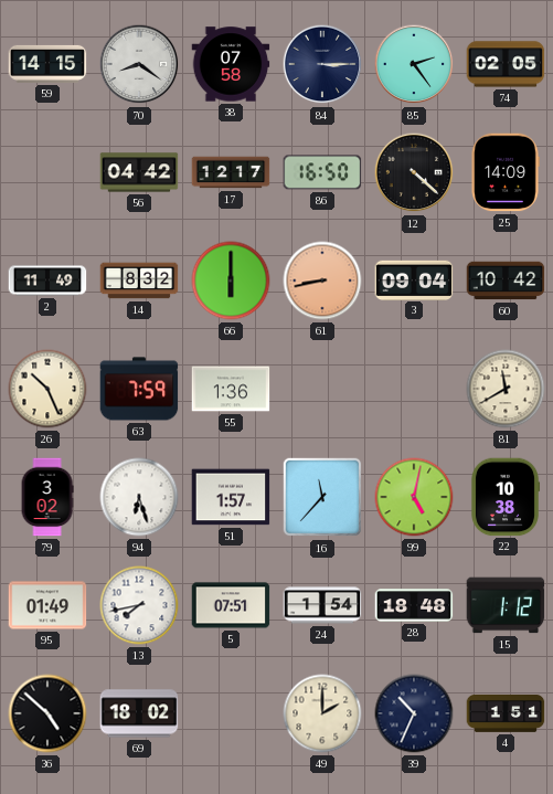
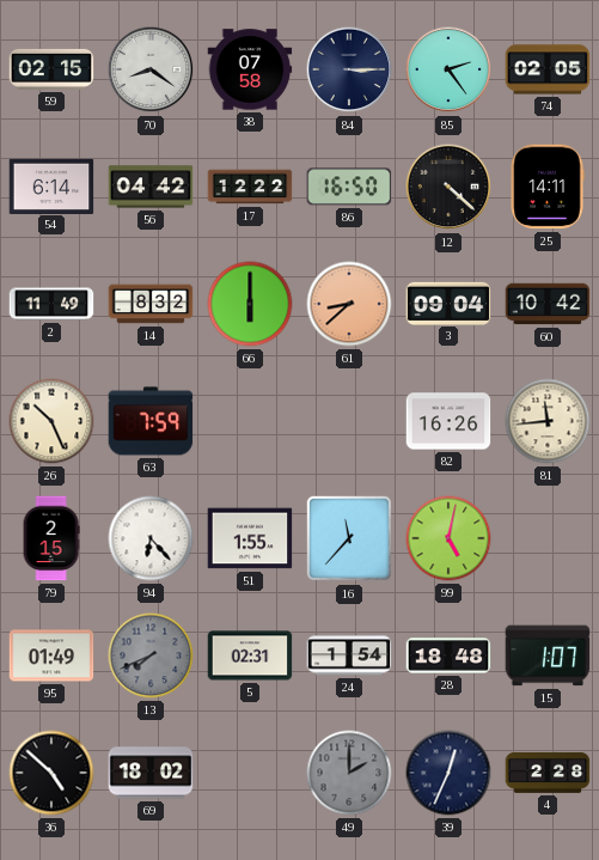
59: 14:15 -> 02:15 (51, 69)
54: none -> 6:14 (51, 185)
17: 12:17 -> 12:22 (250, 187)
25: 14:09 -> 14:11 (548, 187)
61: 8:43 -> 8:38 (349, 304)
55: 1:36 -> none (231, 389)
82: none -> 16:26 (448, 421)
81: 11:40 -> 11:44 (548, 421)
79: 3:02 -> 2:15 (51, 538)
94: 6:27 -> 6:23 (151, 538)
51: 1:57 -> 1:55 (250, 538)
22: 10:38 -> none (506, 497)
13: 7:43 -> 7:41 (151, 655)
13 dial: white -> grey (151, 655)
5: 07:51 -> 02:31 (250, 655)
15: 1:12 -> 1:07 (548, 655)
49 dial: cream -> grey (349, 773)
39: 10:34 -> 12:34 (448, 773)
4: 1:51 -> 2:28 (548, 774)
